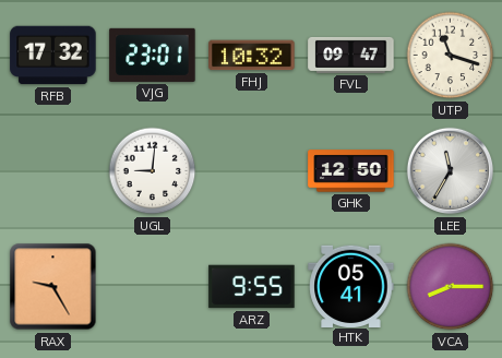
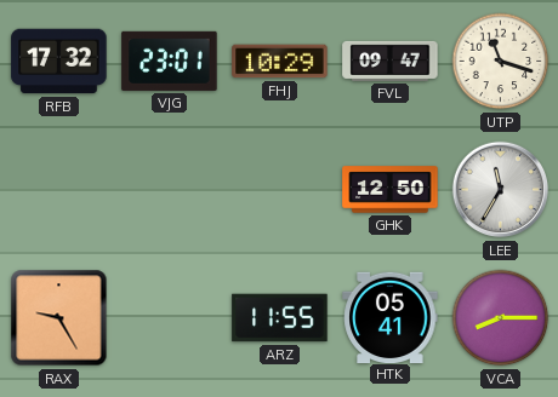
FHJ: 10:32 -> 10:29 (280, 62)
UGL: 9:01 -> none (153, 171)
ARZ: 9:55 -> 11:55 (280, 318)
